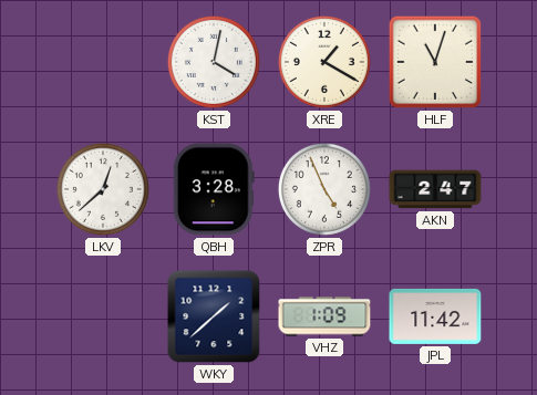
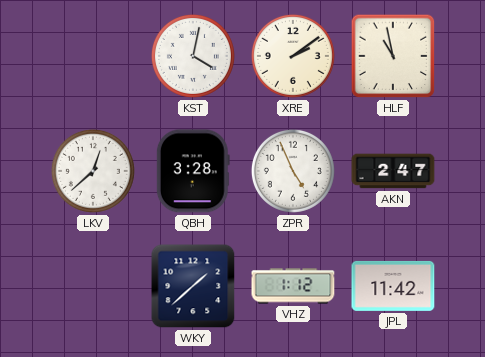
XRE: 1:20 -> 2:09 (293, 56)
HLF: 11:03 -> 10:58 (393, 56)
VHZ: 1:09 -> 1:12 (293, 286)
